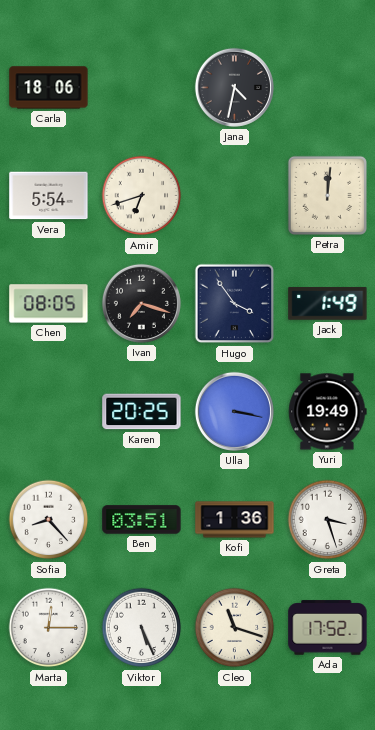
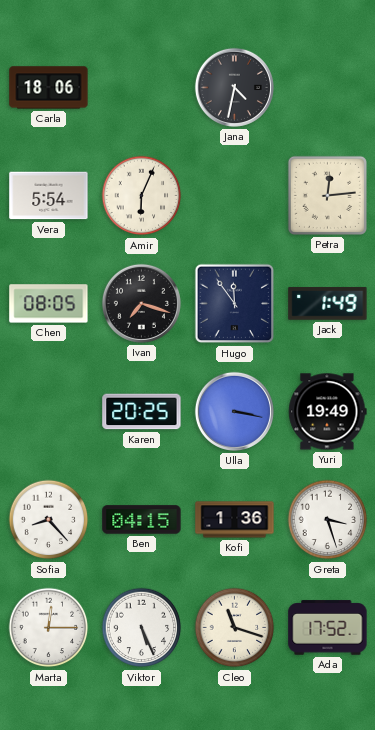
Amir: 6:42 -> 6:04 (142, 196)
Petra: 12:01 -> 12:14 (327, 195)
Hugo: 3:54 -> 11:54 (235, 304)
Ben: 03:51 -> 04:15 (142, 520)
